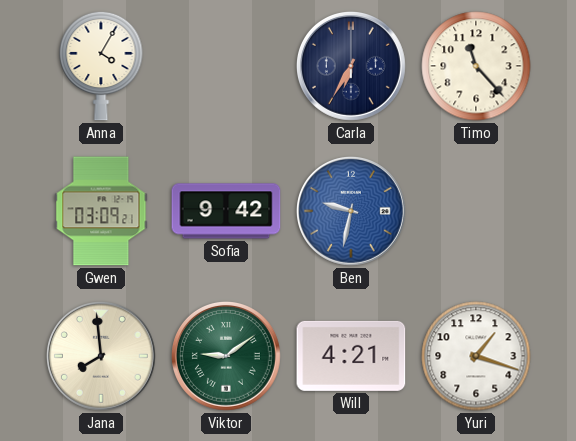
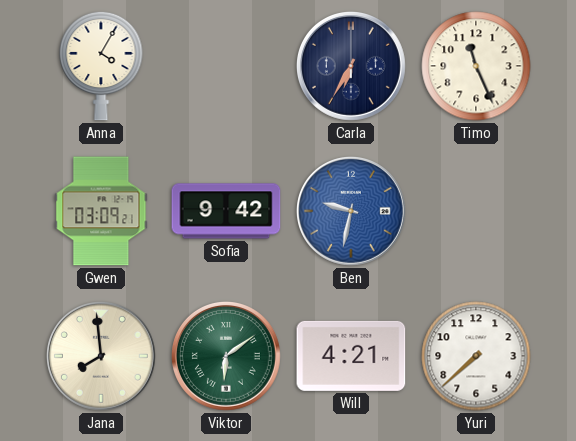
Timo: 11:23 -> 11:26 (476, 66)
Viktor: 9:09 -> 6:09 (226, 356)
Yuri: 1:18 -> 7:38 (476, 356)
